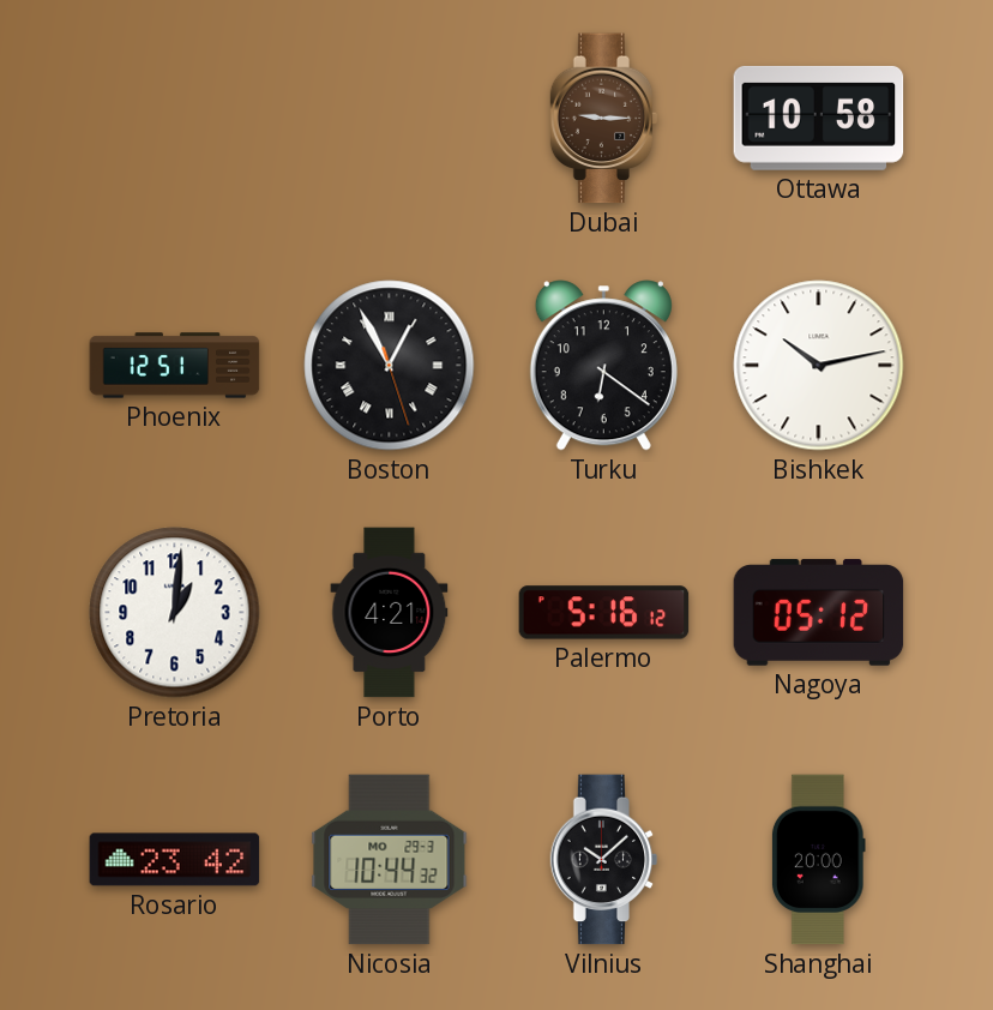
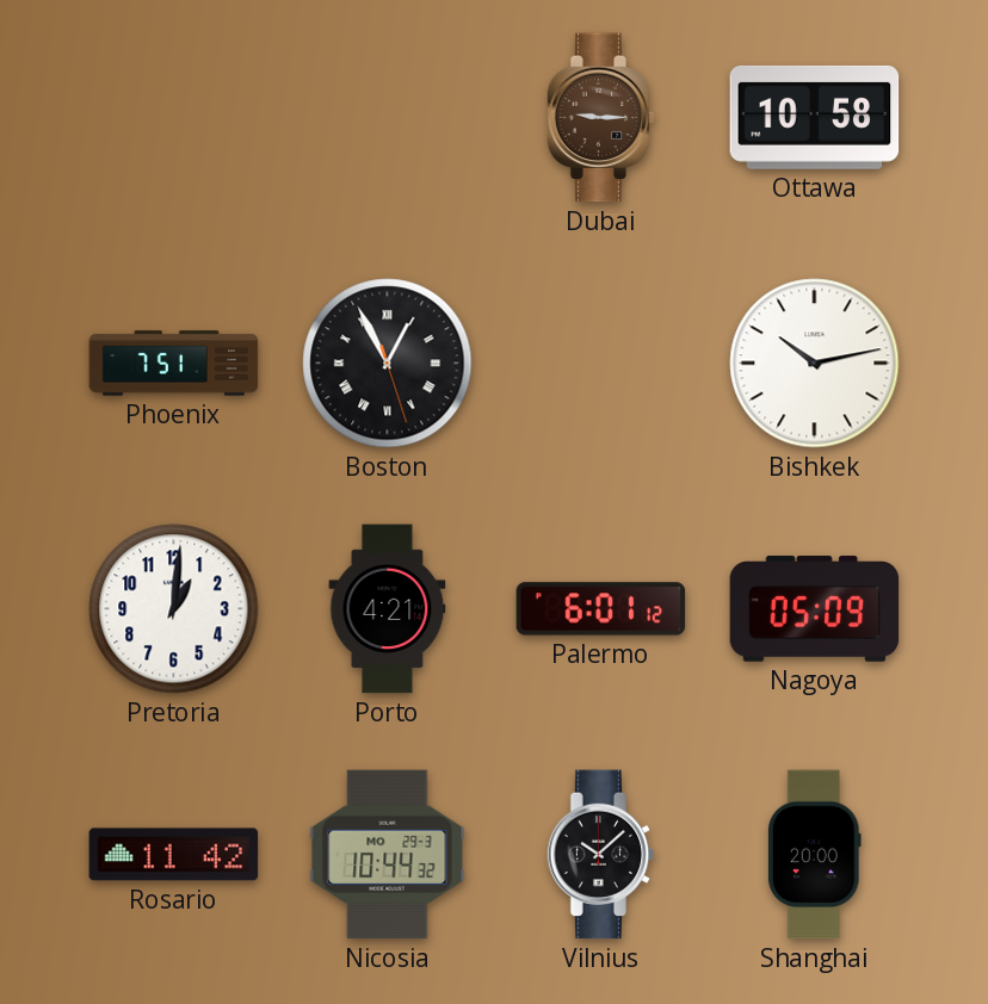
Phoenix: 12:51 -> 7:51 (174, 364)
Turku: 6:21 -> none (603, 366)
Palermo: 5:16 -> 6:01 (601, 609)
Nagoya: 05:12 -> 05:09 (815, 609)
Rosario: 23:42 -> 11:42 (174, 855)
